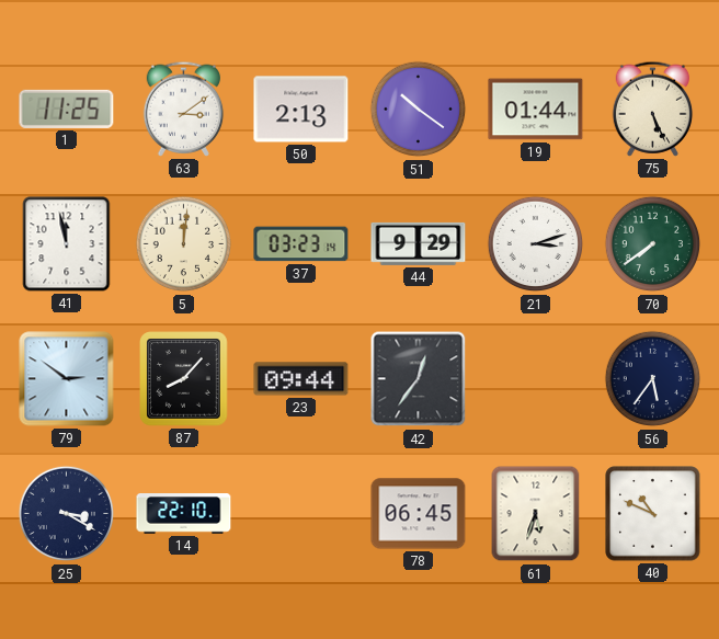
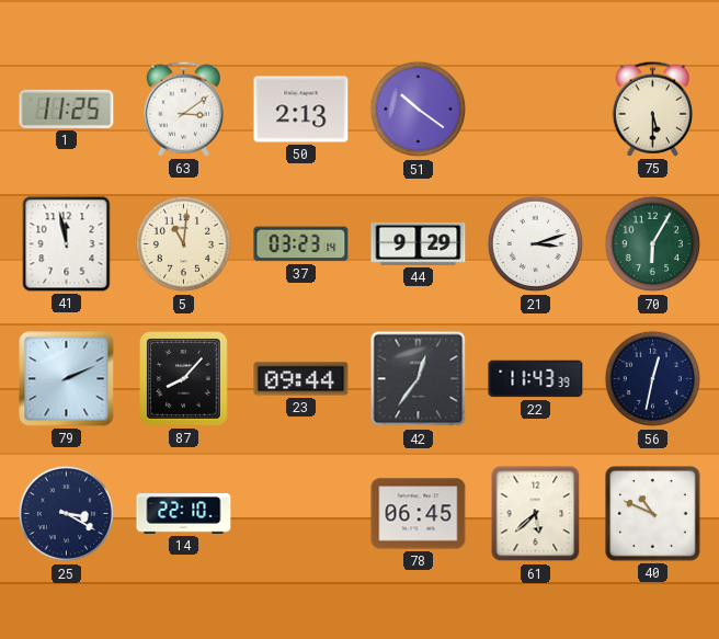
19: 01:44 -> none (536, 110)
75: 5:26 -> 5:30 (653, 109)
5: 12:01 -> 11:01 (184, 244)
70: 7:39 -> 6:05 (653, 244)
79: 2:51 -> 2:11 (67, 379)
22: none -> 11:43 (536, 379)
56: 5:36 -> 12:32 (653, 379)
61: 5:33 -> 5:38 (536, 514)
